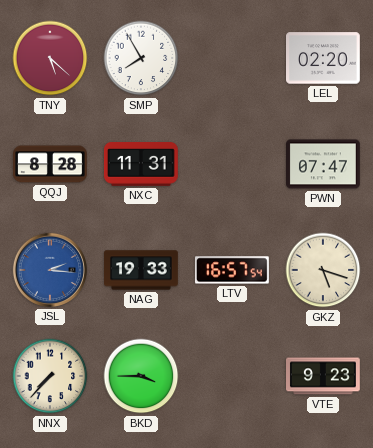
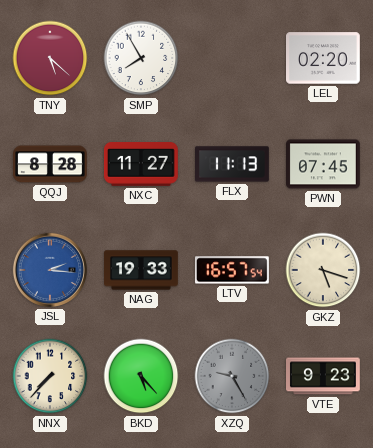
NXC: 11:31 -> 11:27 (141, 165)
FLX: none -> 11:13 (233, 164)
PWN: 07:47 -> 07:45 (324, 164)
BKD: 3:45 -> 5:23 (141, 376)
XZQ: none -> 9:25 (232, 376)
